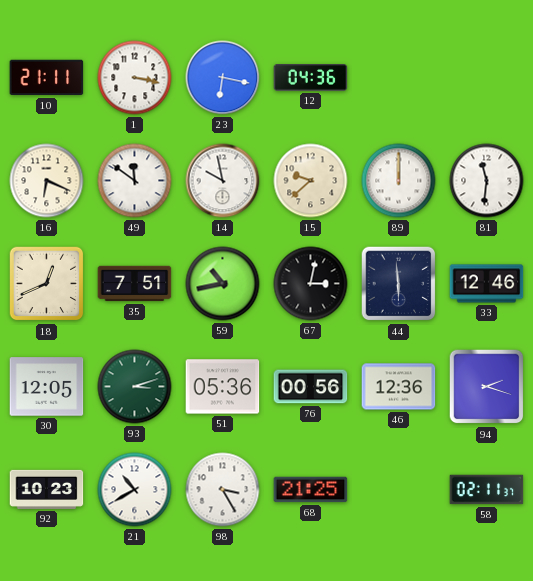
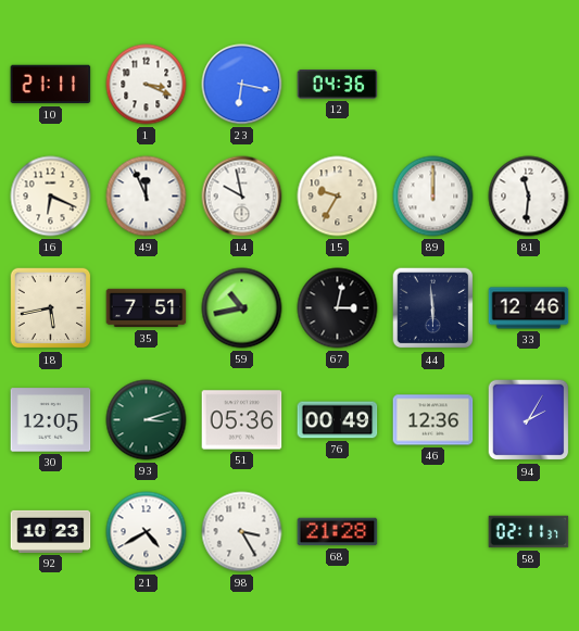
1: 3:17 -> 3:19 (147, 85)
49: 11:51 -> 11:56 (147, 197)
15: 9:38 -> 9:35 (338, 197)
18: 12:41 -> 5:43 (51, 308)
76: 00:56 -> 00:49 (338, 420)
94: 2:18 -> 2:05 (529, 420)
21: 10:40 -> 4:40 (147, 532)
68: 21:25 -> 21:28 (338, 532)
